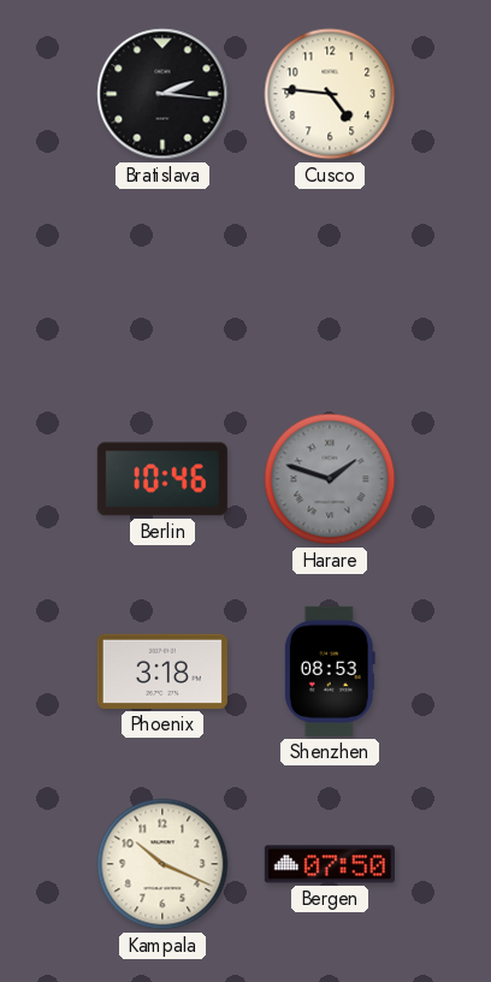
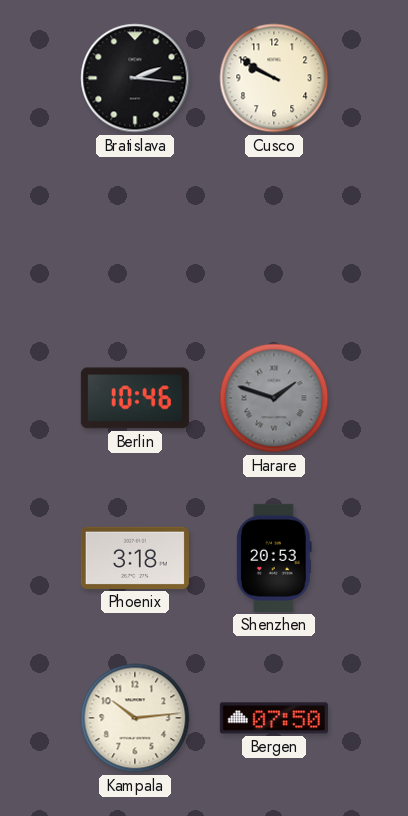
Cusco: 4:46 -> 9:50 (274, 78)
Shenzhen: 08:53 -> 20:53 (274, 558)
Kampala: 10:19 -> 10:14 (135, 718)
